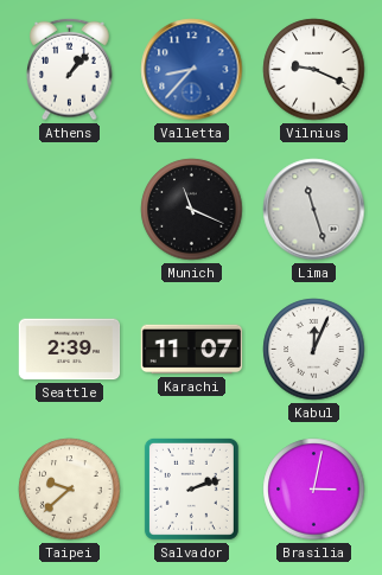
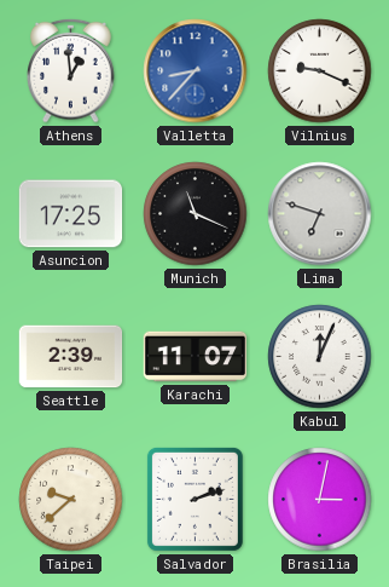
Athens: 1:07 -> 12:59 (71, 70)
Asuncion: none -> 17:25 (71, 214)
Lima: 11:27 -> 6:48 (320, 214)
